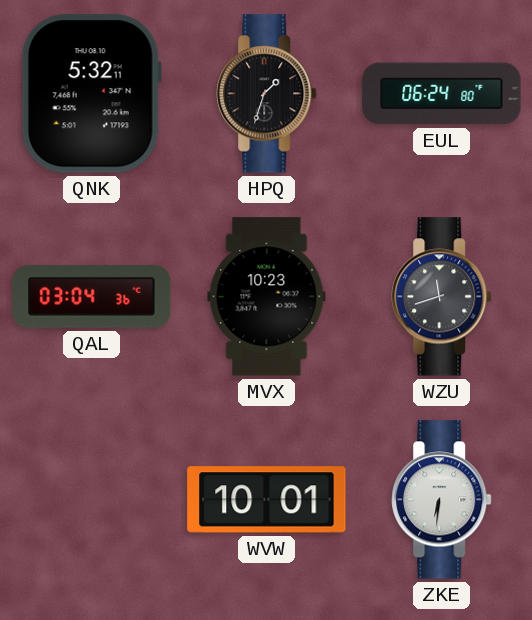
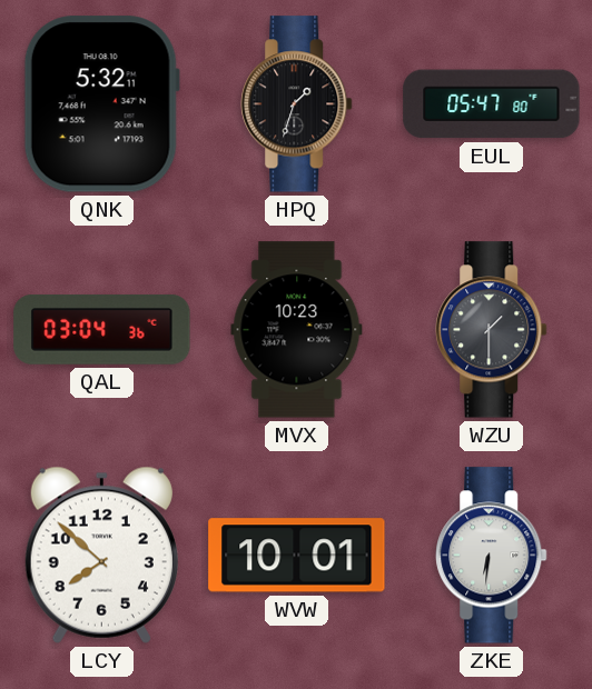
EUL: 06:24 -> 05:47 (492, 104)
WZU: 11:42 -> 1:30 (492, 330)
LCY: none -> 7:52 (101, 555)
